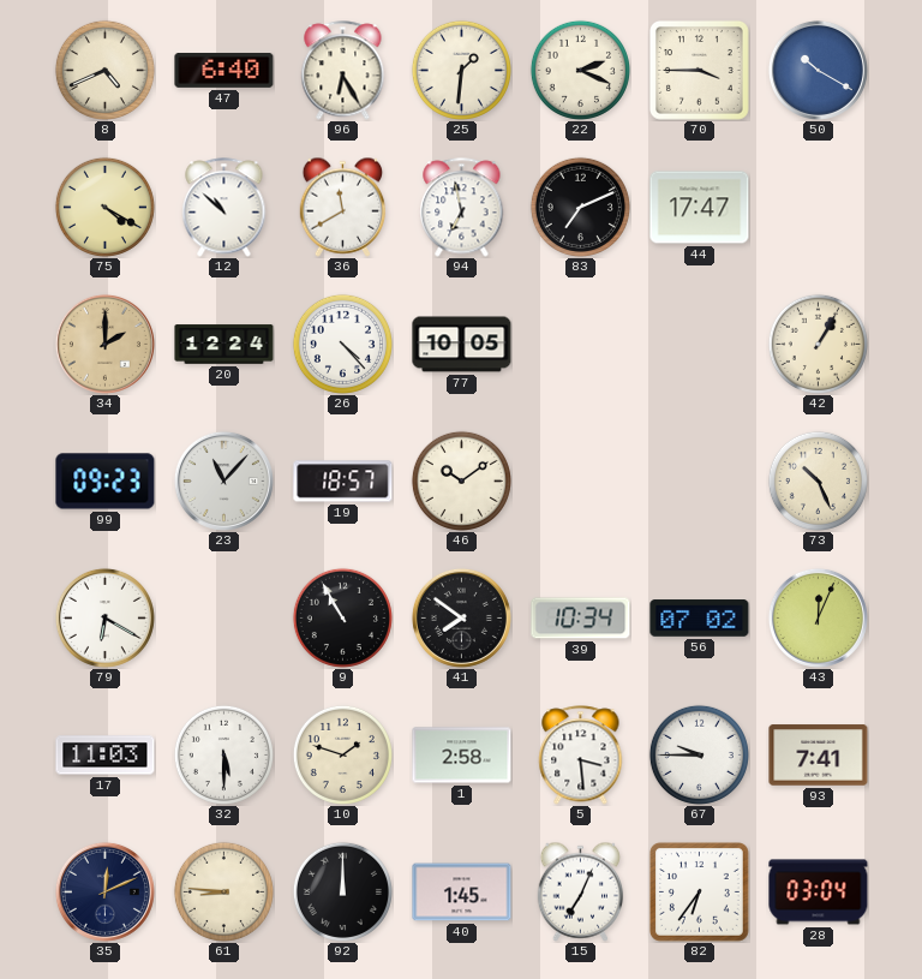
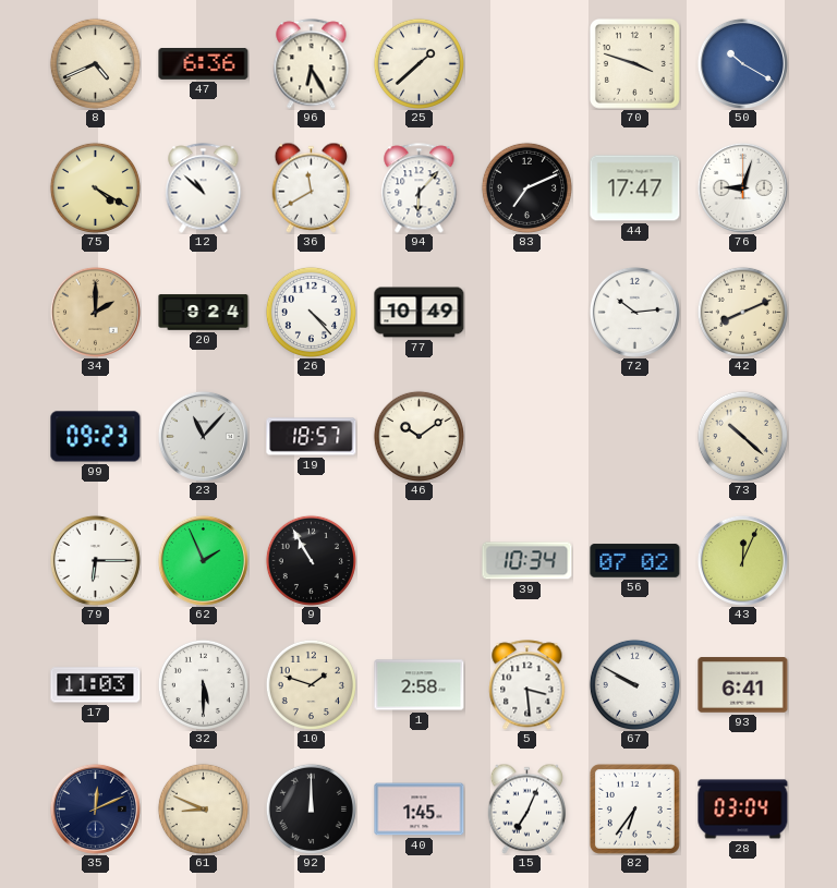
47: 6:40 -> 6:36 (204, 64)
25: 1:31 -> 1:38 (418, 63)
22: 2:19 -> none (580, 70)
70: 3:45 -> 3:48 (634, 63)
94: 6:58 -> 6:07 (420, 188)
76: none -> 9:03 (742, 187)
20: 12:24 -> 9:24 (204, 313)
77: 10:05 -> 10:49 (420, 313)
72: none -> 10:14 (634, 312)
42: 1:05 -> 8:11 (742, 312)
73: 10:26 -> 10:22 (742, 436)
79: 6:20 -> 6:15 (95, 560)
62: none -> 1:56 (203, 560)
41: 7:51 -> none (461, 617)
67: 9:45 -> 9:50 (634, 684)
93: 7:41 -> 6:41 (743, 685)
61: 8:46 -> 8:49 (203, 808)
